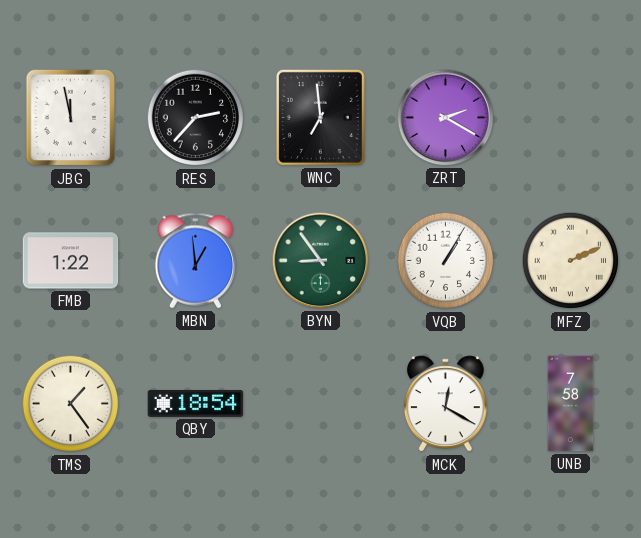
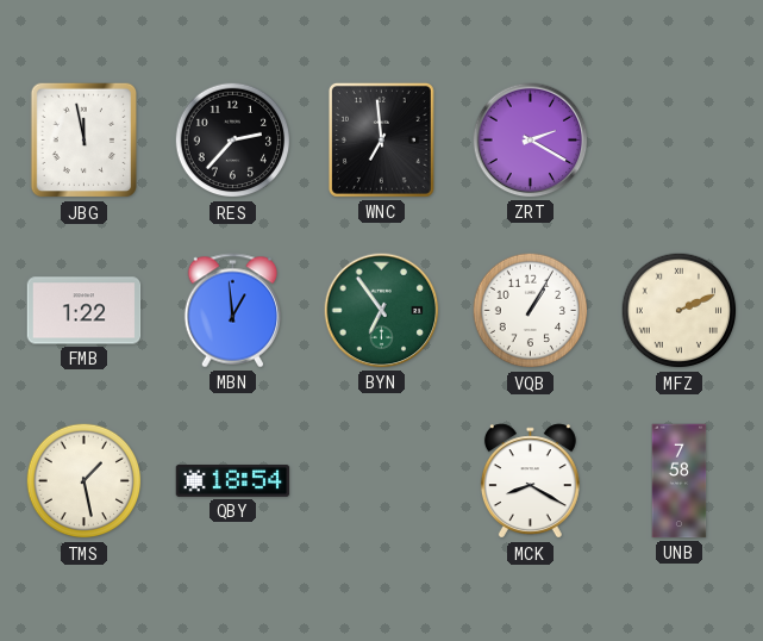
BYN: 8:54 -> 6:54 (382, 311)
TMS: 1:24 -> 1:28 (85, 481)
MCK: 12:20 -> 8:20 (530, 481)
